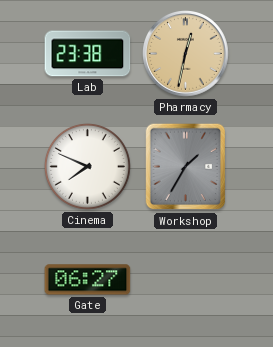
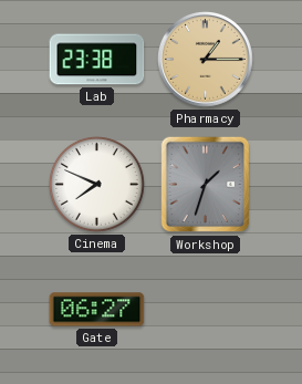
Pharmacy: 12:32 -> 1:15 (206, 60)
Workshop: 1:35 -> 1:33 (206, 185)
